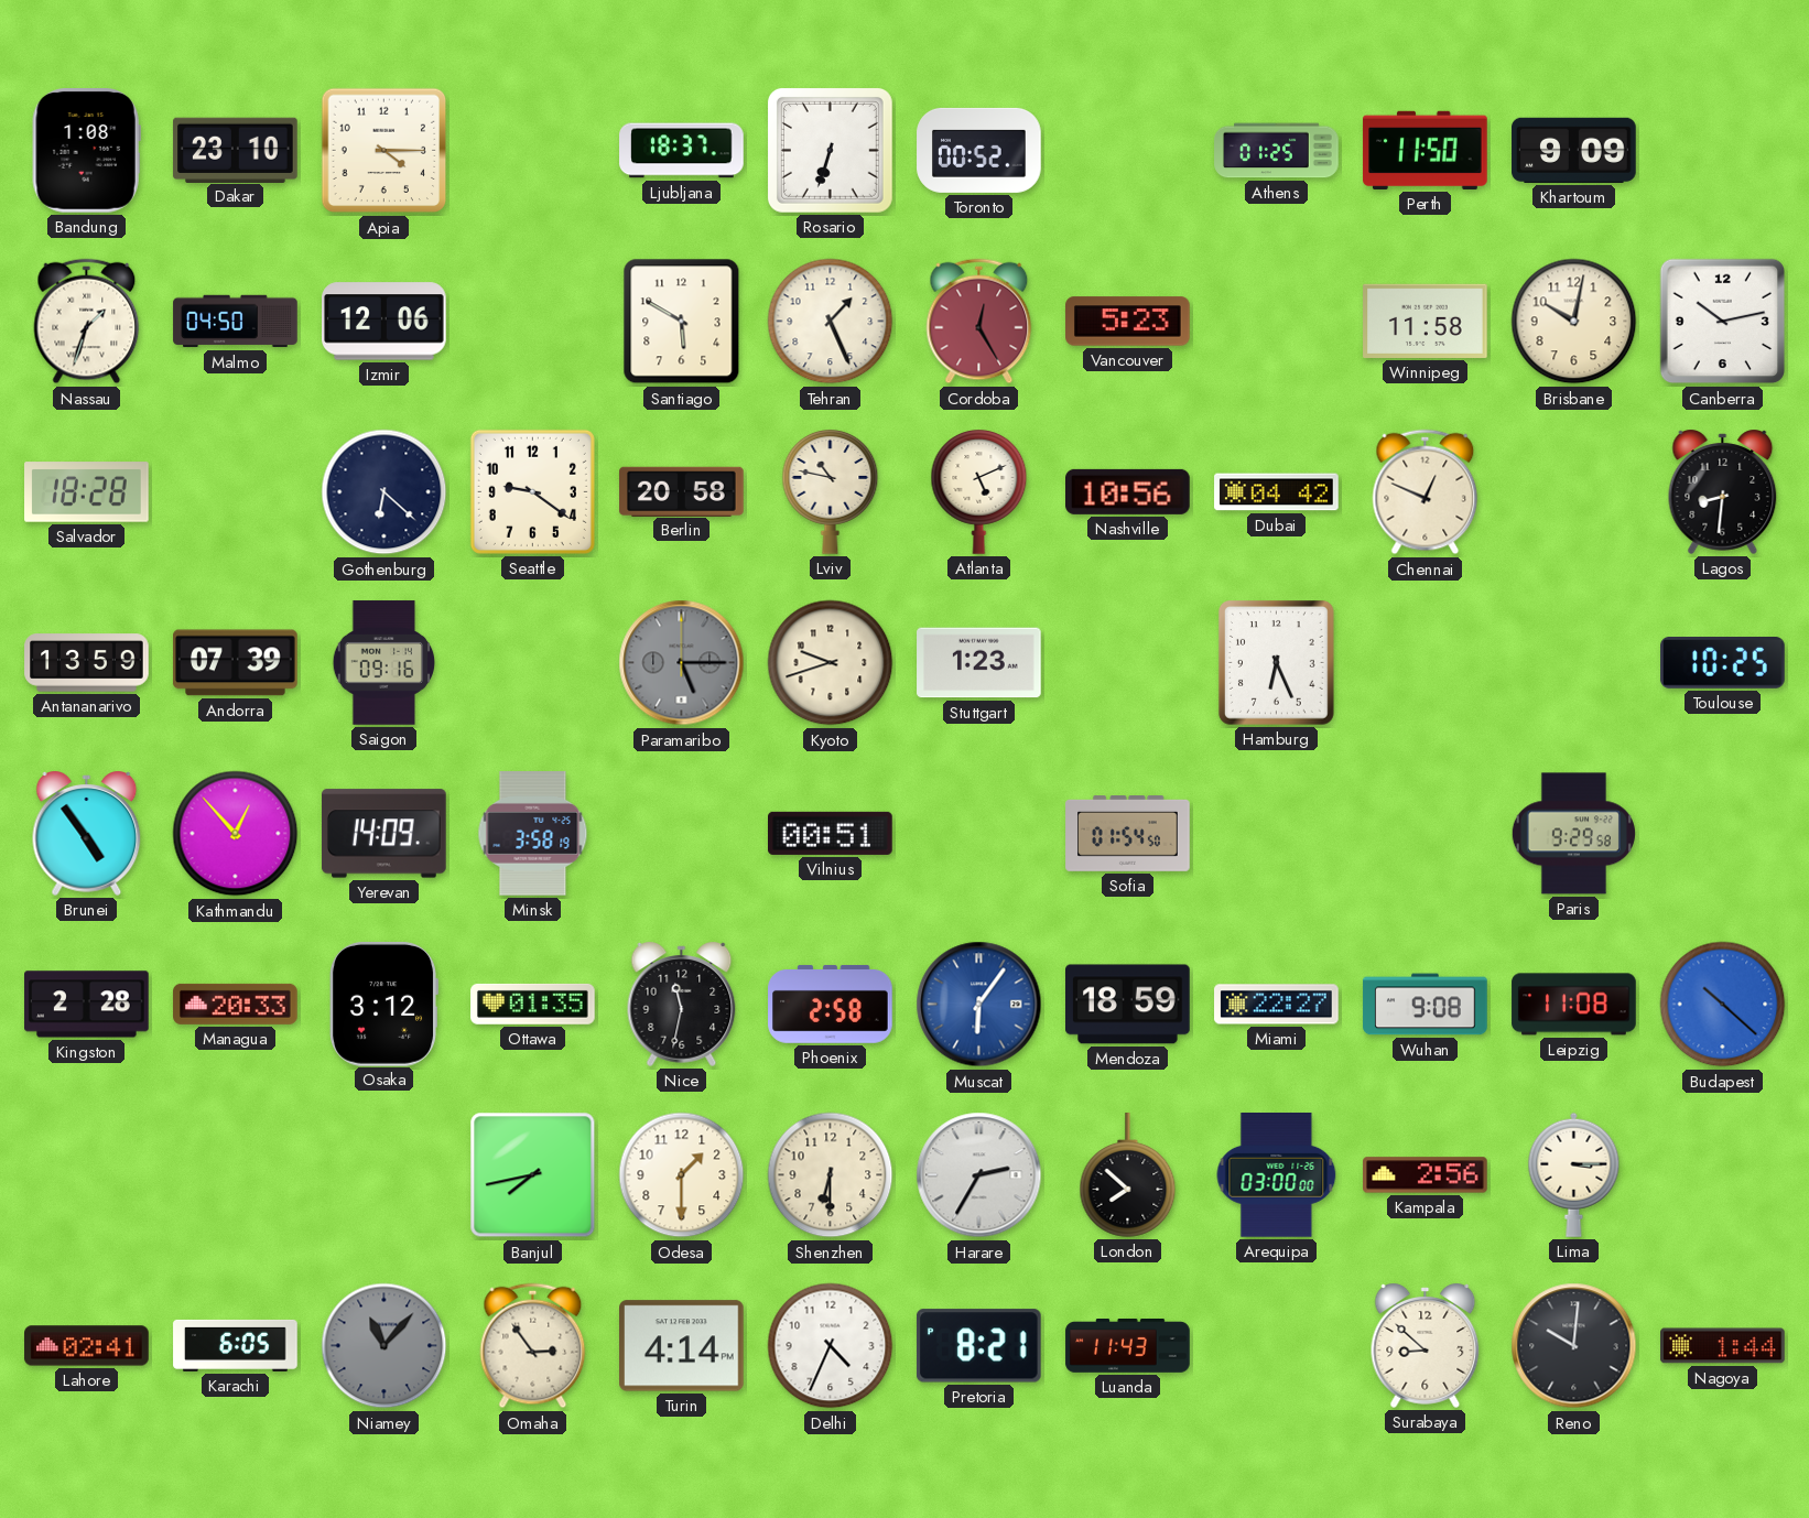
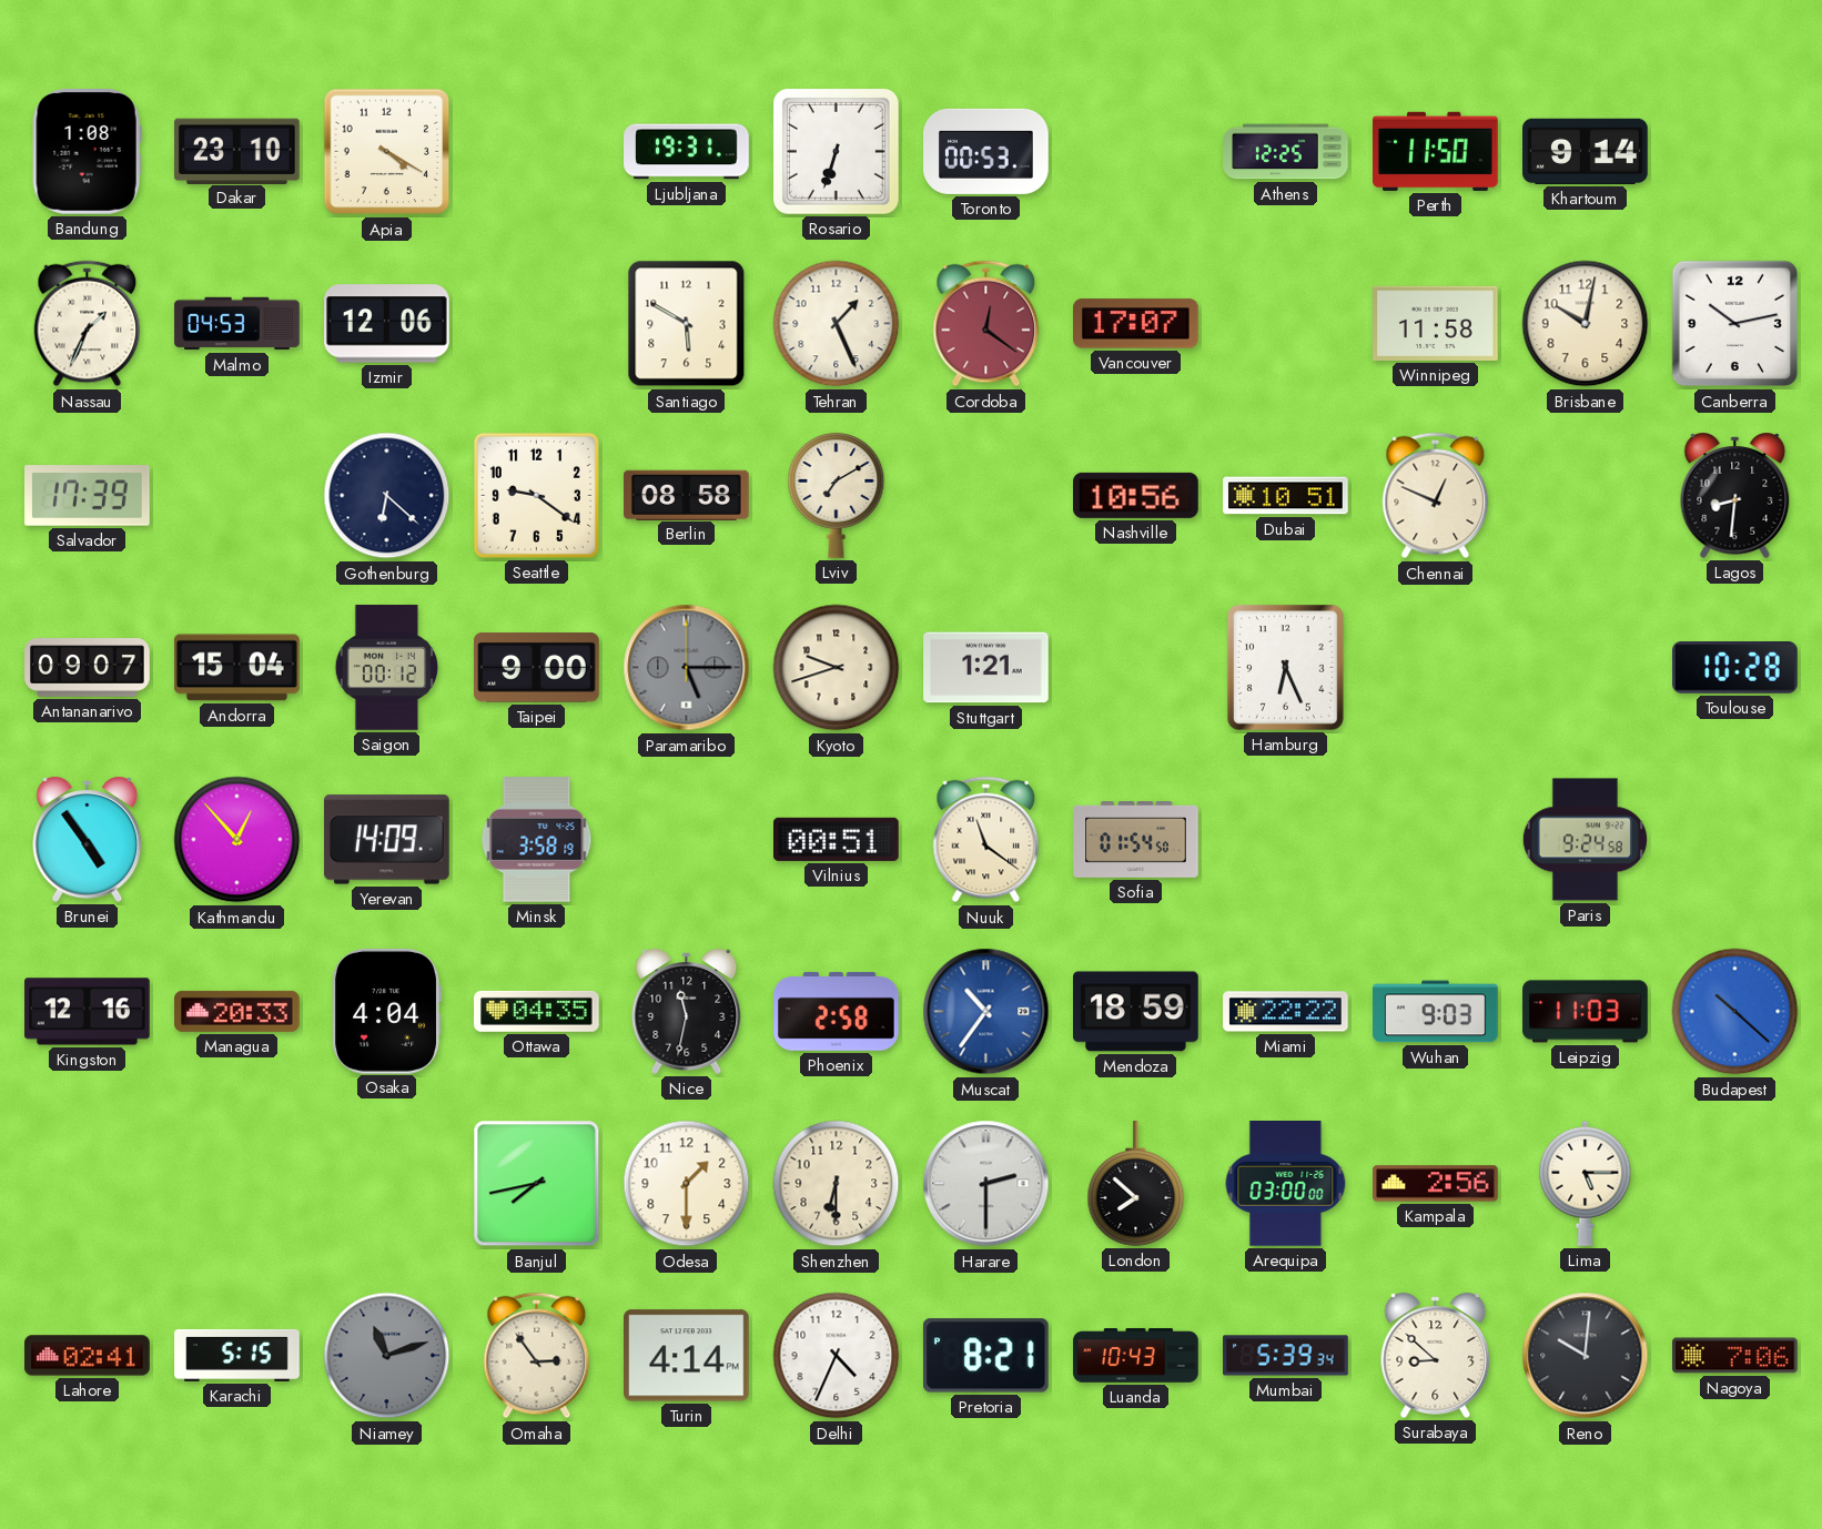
Apia: 4:15 -> 4:20 (387, 152)
Ljubljana: 18:37 -> 19:31 (687, 152)
Toronto: 00:52 -> 00:53 (986, 151)
Athens: 01:25 -> 12:25 (1286, 152)
Khartoum: 9:09 -> 9:14 (1586, 151)
Nassau: 1:33 -> 1:34 (88, 324)
Malmo: 04:50 -> 04:53 (237, 324)
Cordoba: 12:25 -> 12:21 (986, 324)
Vancouver: 5:23 -> 17:07 (1136, 324)
Salvador: 18:28 -> 17:39 (88, 496)
Berlin: 20:58 -> 08:58 (687, 495)
Lviv: 10:47 -> 7:10 (837, 496)
Atlanta: 5:11 -> none (979, 492)
Dubai: 04:42 -> 10:51 (1286, 496)
Antananarivo: 13:59 -> 09:07 (88, 668)
Andorra: 07:39 -> 15:04 (237, 668)
Saigon: 09:16 -> 00:12 (387, 668)
Taipei: none -> 9:00 (537, 668)
Stuttgart: 1:23 -> 1:21 (986, 668)
Toulouse: 10:25 -> 10:28 (1735, 668)
Nuuk: none -> 11:21 (986, 840)
Paris: 9:29 -> 9:24 (1585, 840)
Kingston: 2:28 -> 12:16 (88, 1012)
Osaka: 3:12 -> 4:04 (386, 1012)
Ottawa: 01:35 -> 04:35 (537, 1011)
Muscat: 6:06 -> 10:36 (986, 1012)
Miami: 22:27 -> 22:22 (1286, 1012)
Wuhan: 9:08 -> 9:03 (1436, 1012)
Leipzig: 11:08 -> 11:03 (1586, 1012)
Harare: 2:35 -> 2:30 (986, 1184)
Lima: 3:15 -> 5:15 (1586, 1183)
Karachi: 6:05 -> 5:15 (237, 1355)
Niamey: 11:07 -> 11:12 (387, 1356)
Luanda: 11:43 -> 10:43 (1136, 1356)
Mumbai: none -> 5:39 (1286, 1356)
Nagoya: 1:44 -> 7:06 (1735, 1356)
